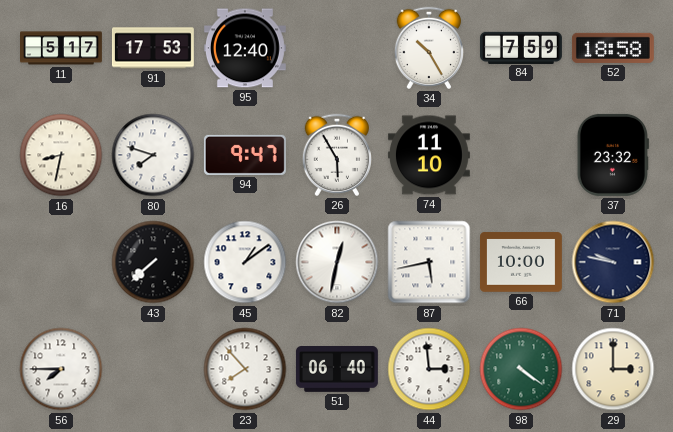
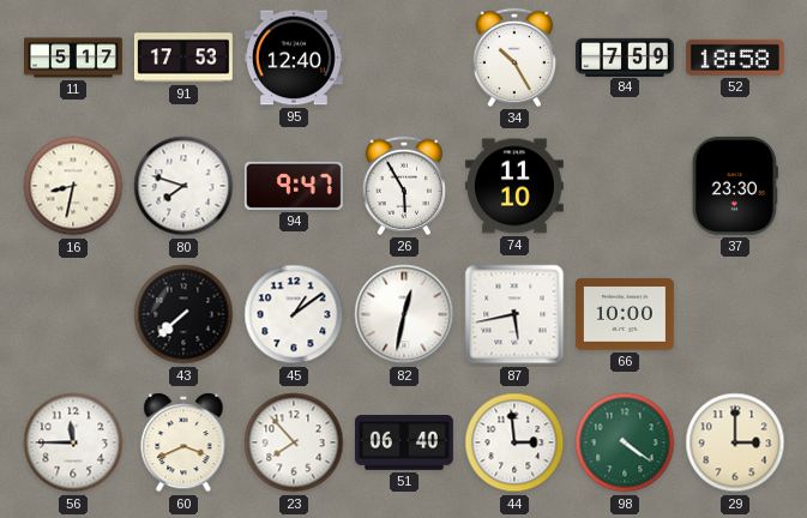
37: 23:32 -> 23:30 (735, 186)
71: 9:47 -> none (613, 262)
56: 7:45 -> 11:45 (73, 442)
60: none -> 3:41 (183, 442)
